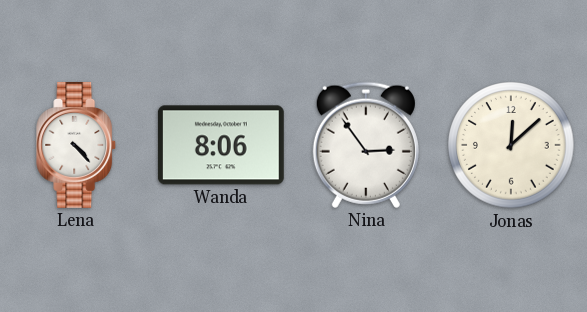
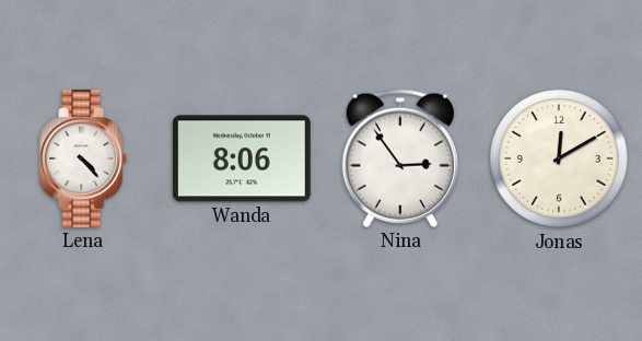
Jonas: 12:08 -> 12:10 (559, 158)
